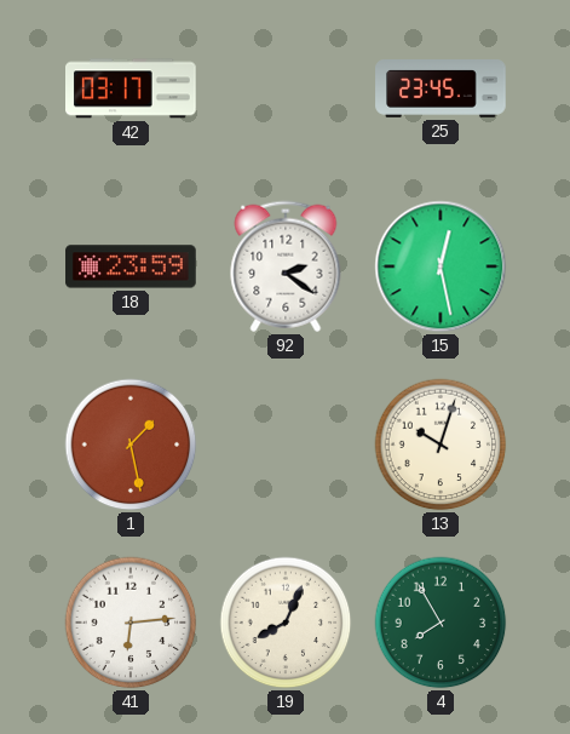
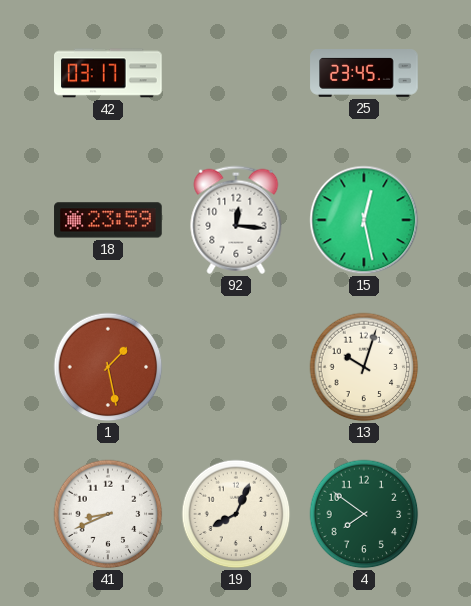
92: 2:21 -> 12:16 (236, 220)
41: 6:14 -> 8:41 (108, 514)
4: 7:55 -> 7:51 (364, 514)
